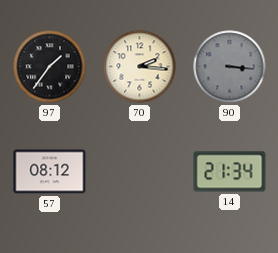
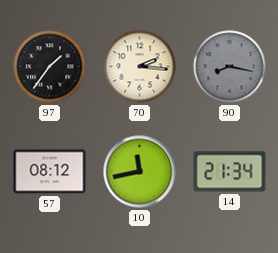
90: 3:16 -> 8:17 (230, 67)
10: none -> 11:43 (140, 172)
